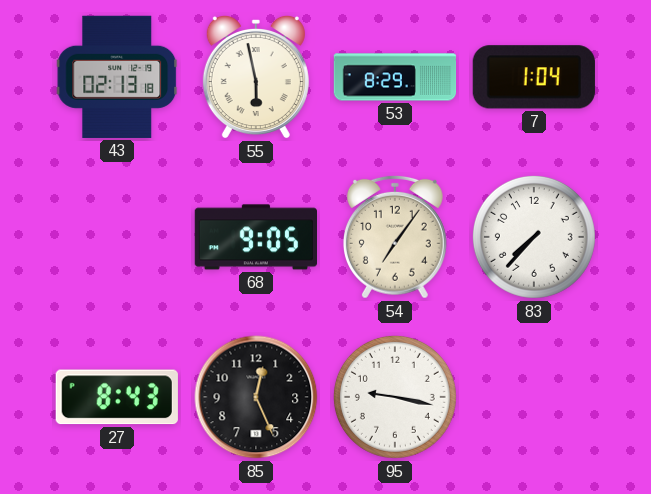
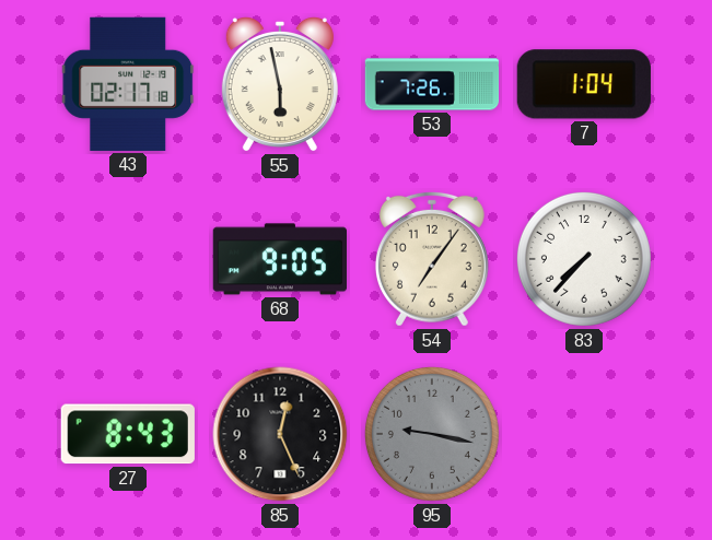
43: 02:13 -> 02:17 (128, 84)
53: 8:29 -> 7:26 (432, 84)
95 dial: white -> grey (432, 434)
